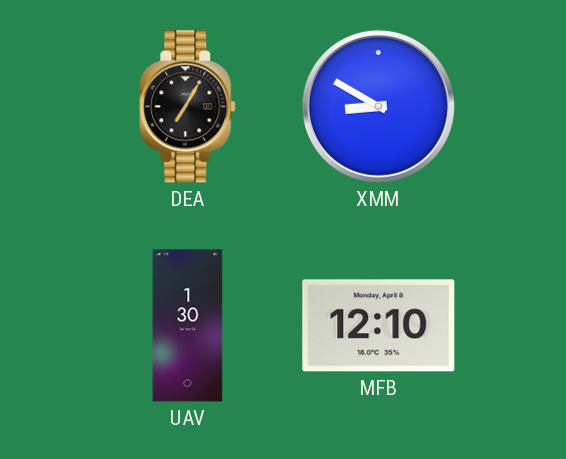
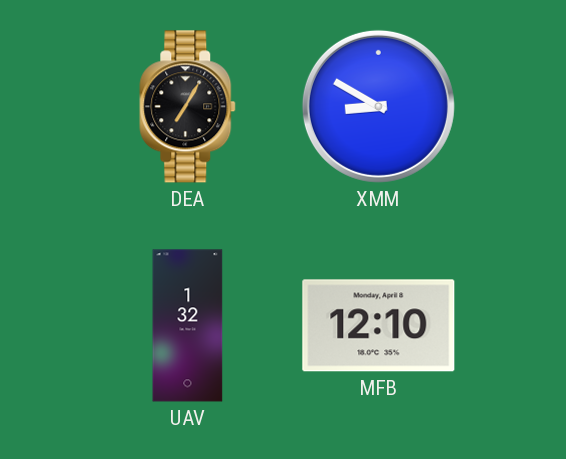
UAV: 1:30 -> 1:32 (188, 326)
